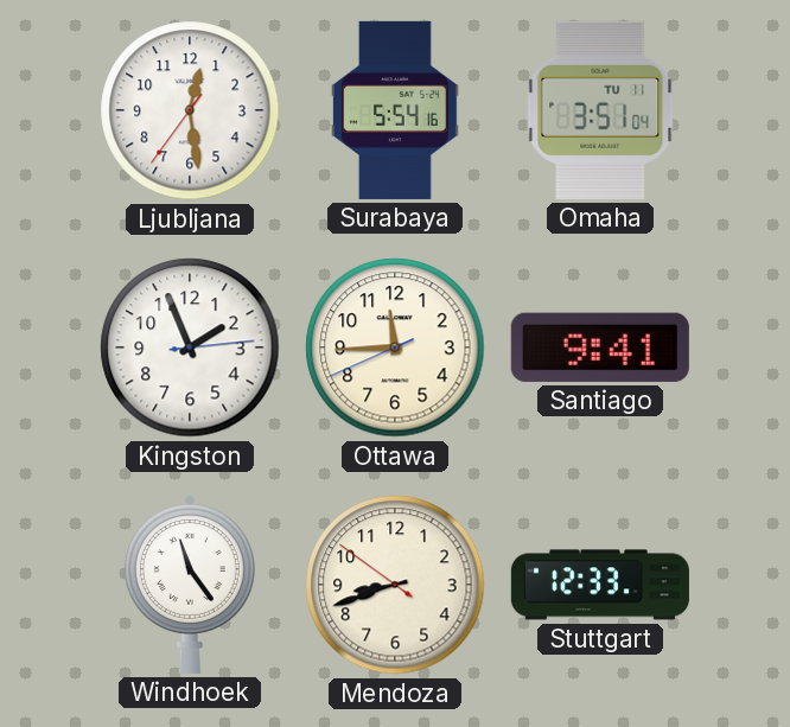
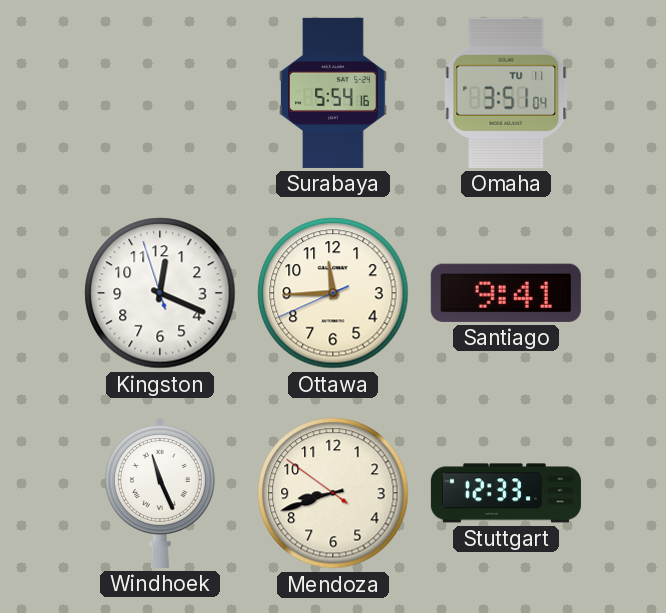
Ljubljana: 12:28 -> none (190, 110)
Kingston: 1:56 -> 12:18 (160, 293)
Windhoek: 11:24 -> 11:26 (160, 493)
